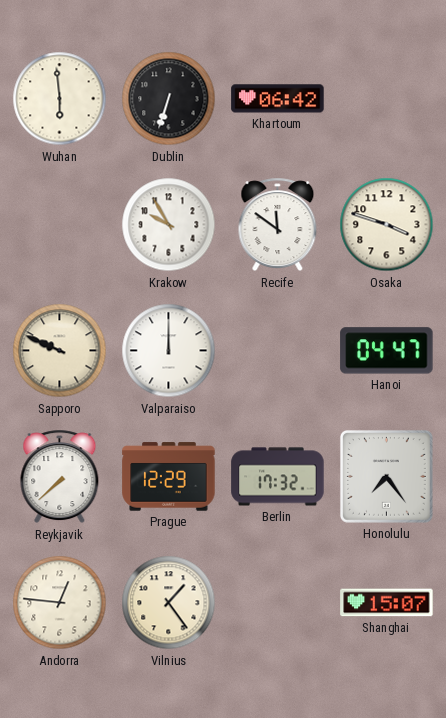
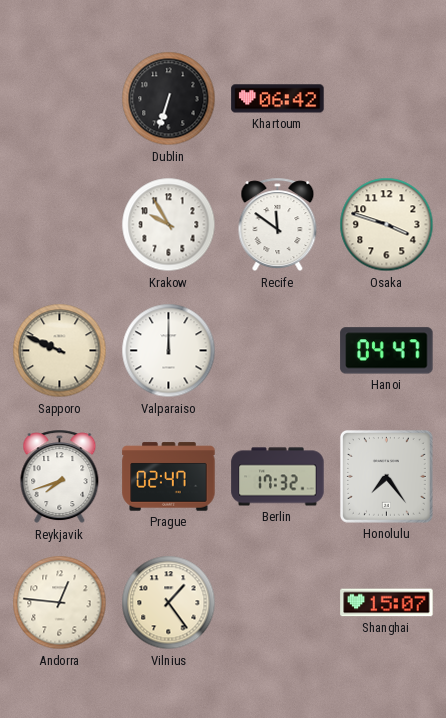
Wuhan: 5:59 -> none (60, 99)
Reykjavik: 7:38 -> 7:42 (60, 477)
Prague: 12:29 -> 02:47 (169, 477)
